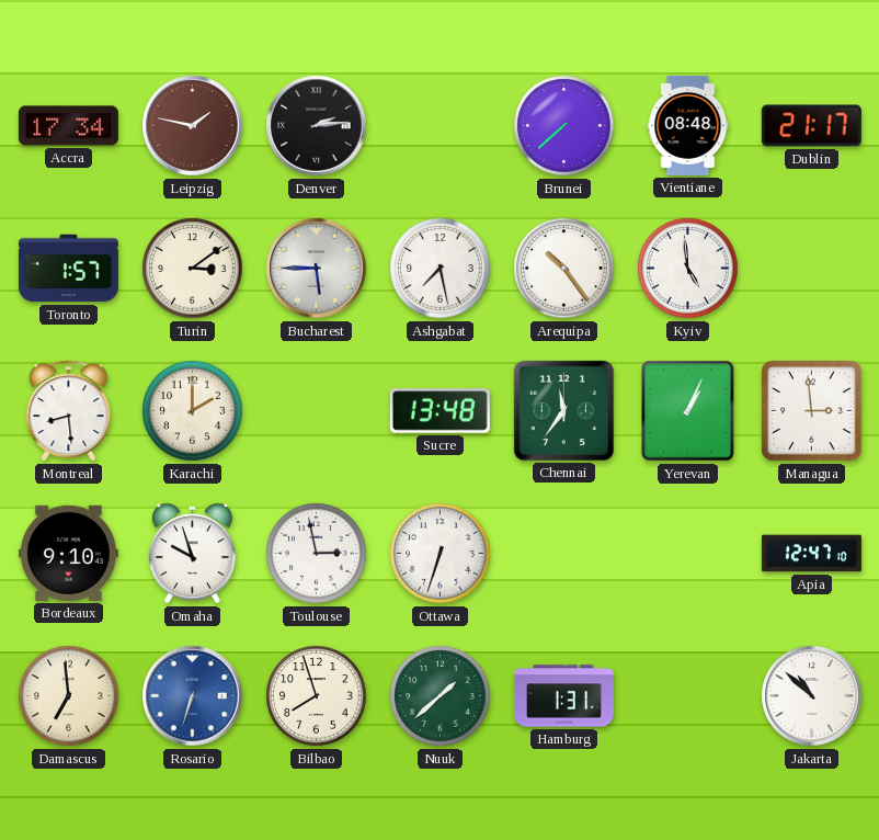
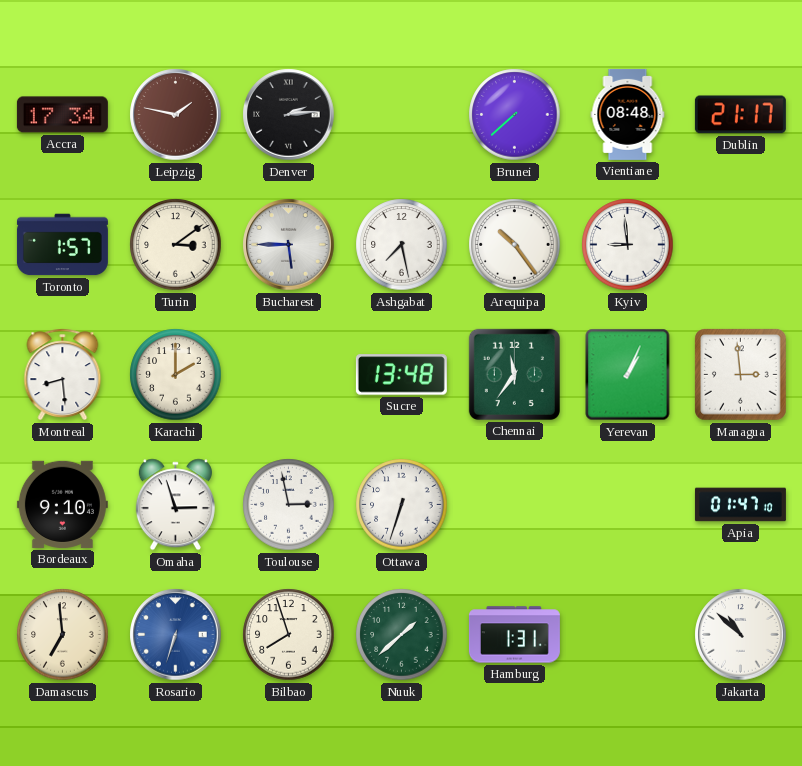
Kyiv: 4:59 -> 8:59 (628, 245)
Omaha: 9:57 -> 2:57 (175, 505)
Apia: 12:47 -> 01:47 (740, 505)
